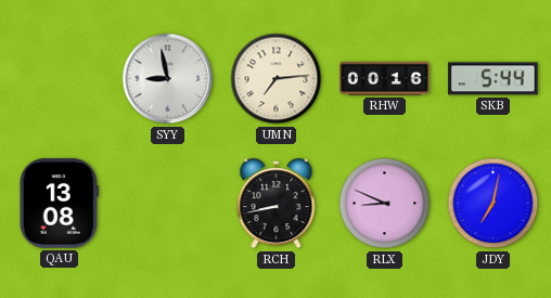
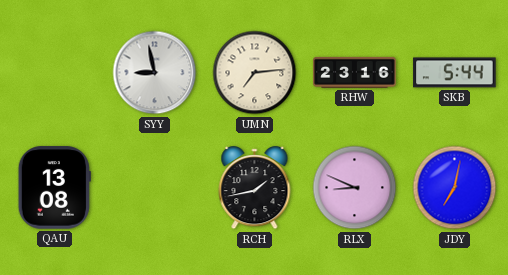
RHW: 00:16 -> 23:16 (355, 72)
RCH: 8:43 -> 1:43 (255, 188)
